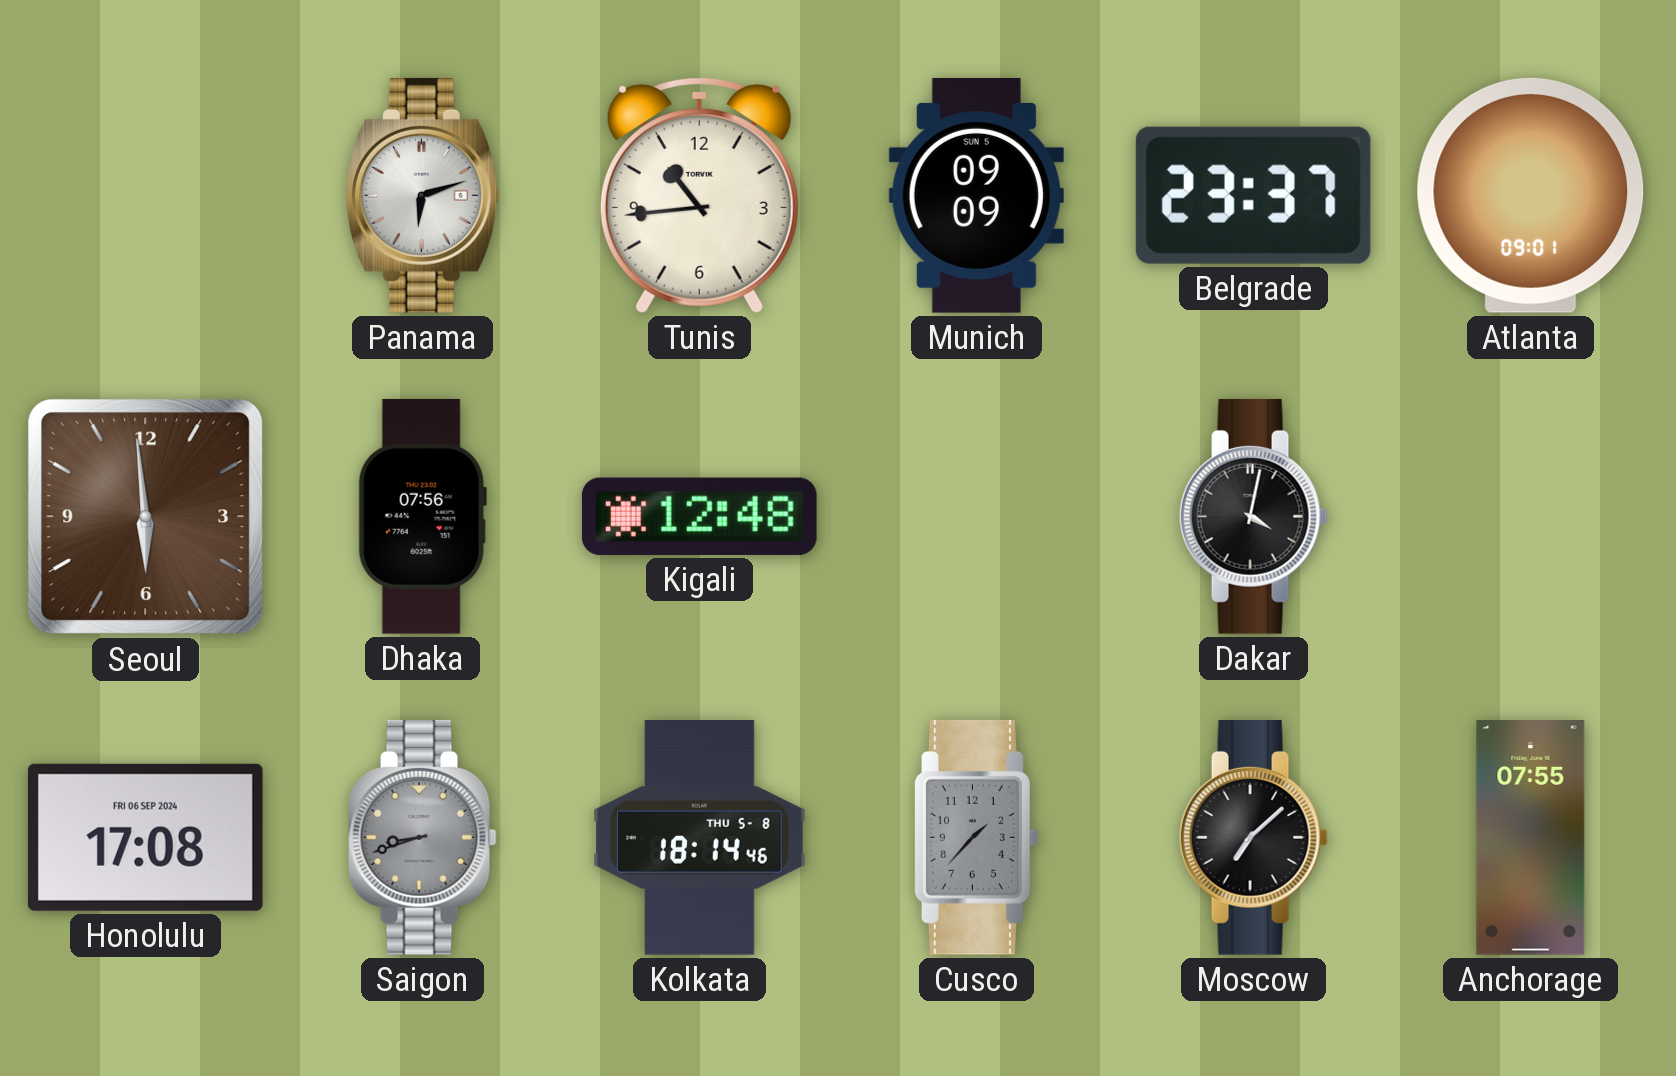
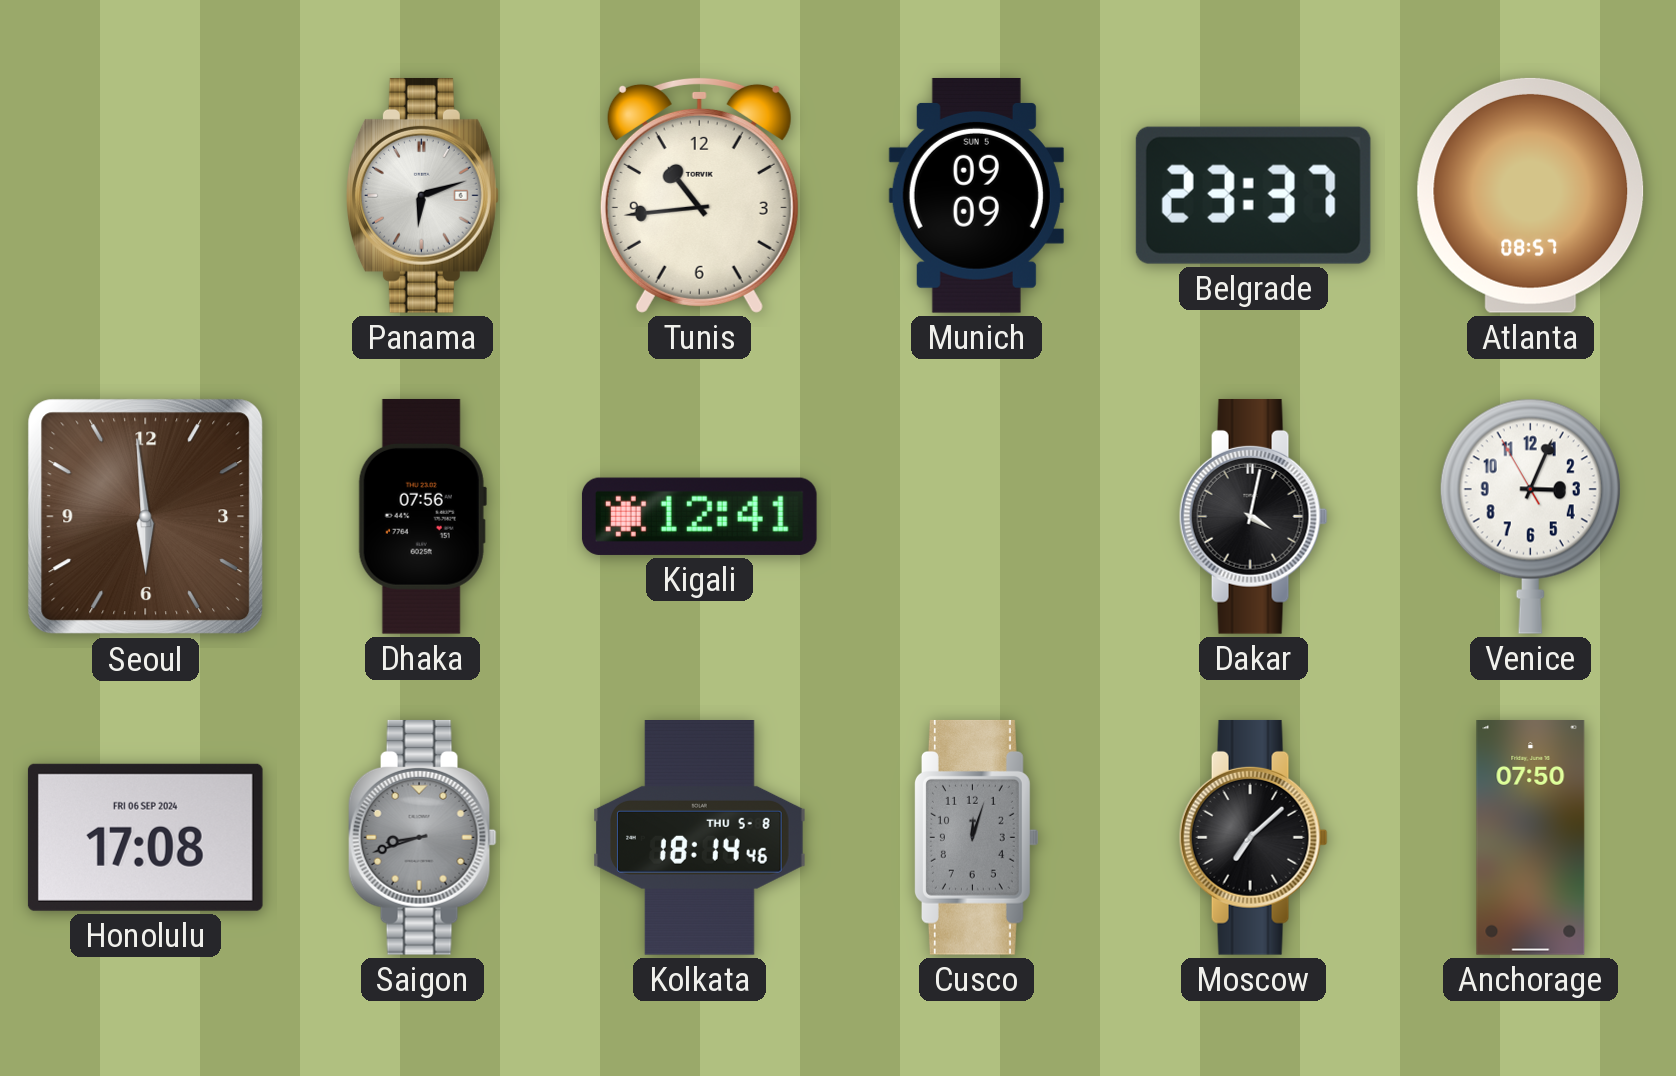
Atlanta: 09:01 -> 08:57 (1531, 195)
Kigali: 12:48 -> 12:41 (699, 516)
Venice: none -> 3:03 (1530, 516)
Cusco: 1:37 -> 12:03 (976, 837)
Anchorage: 07:55 -> 07:50 (1531, 838)
